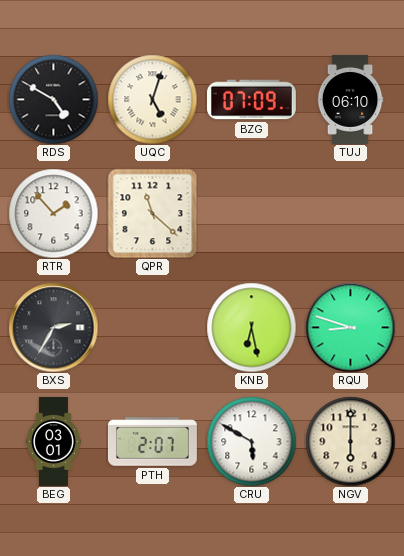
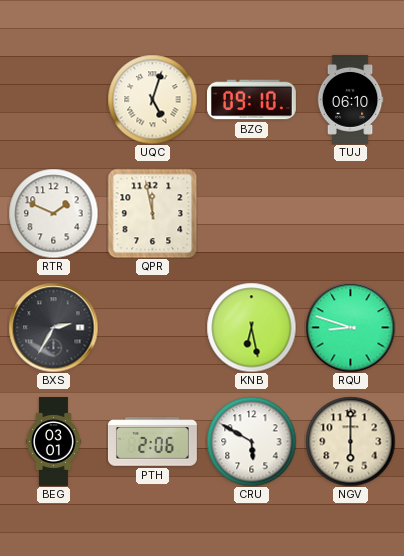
RDS: 4:50 -> none (53, 99)
BZG: 07:09 -> 09:10 (251, 100)
RTR: 1:53 -> 1:49 (53, 213)
QPR: 11:22 -> 11:58 (152, 213)
PTH: 2:07 -> 2:06 (152, 442)
